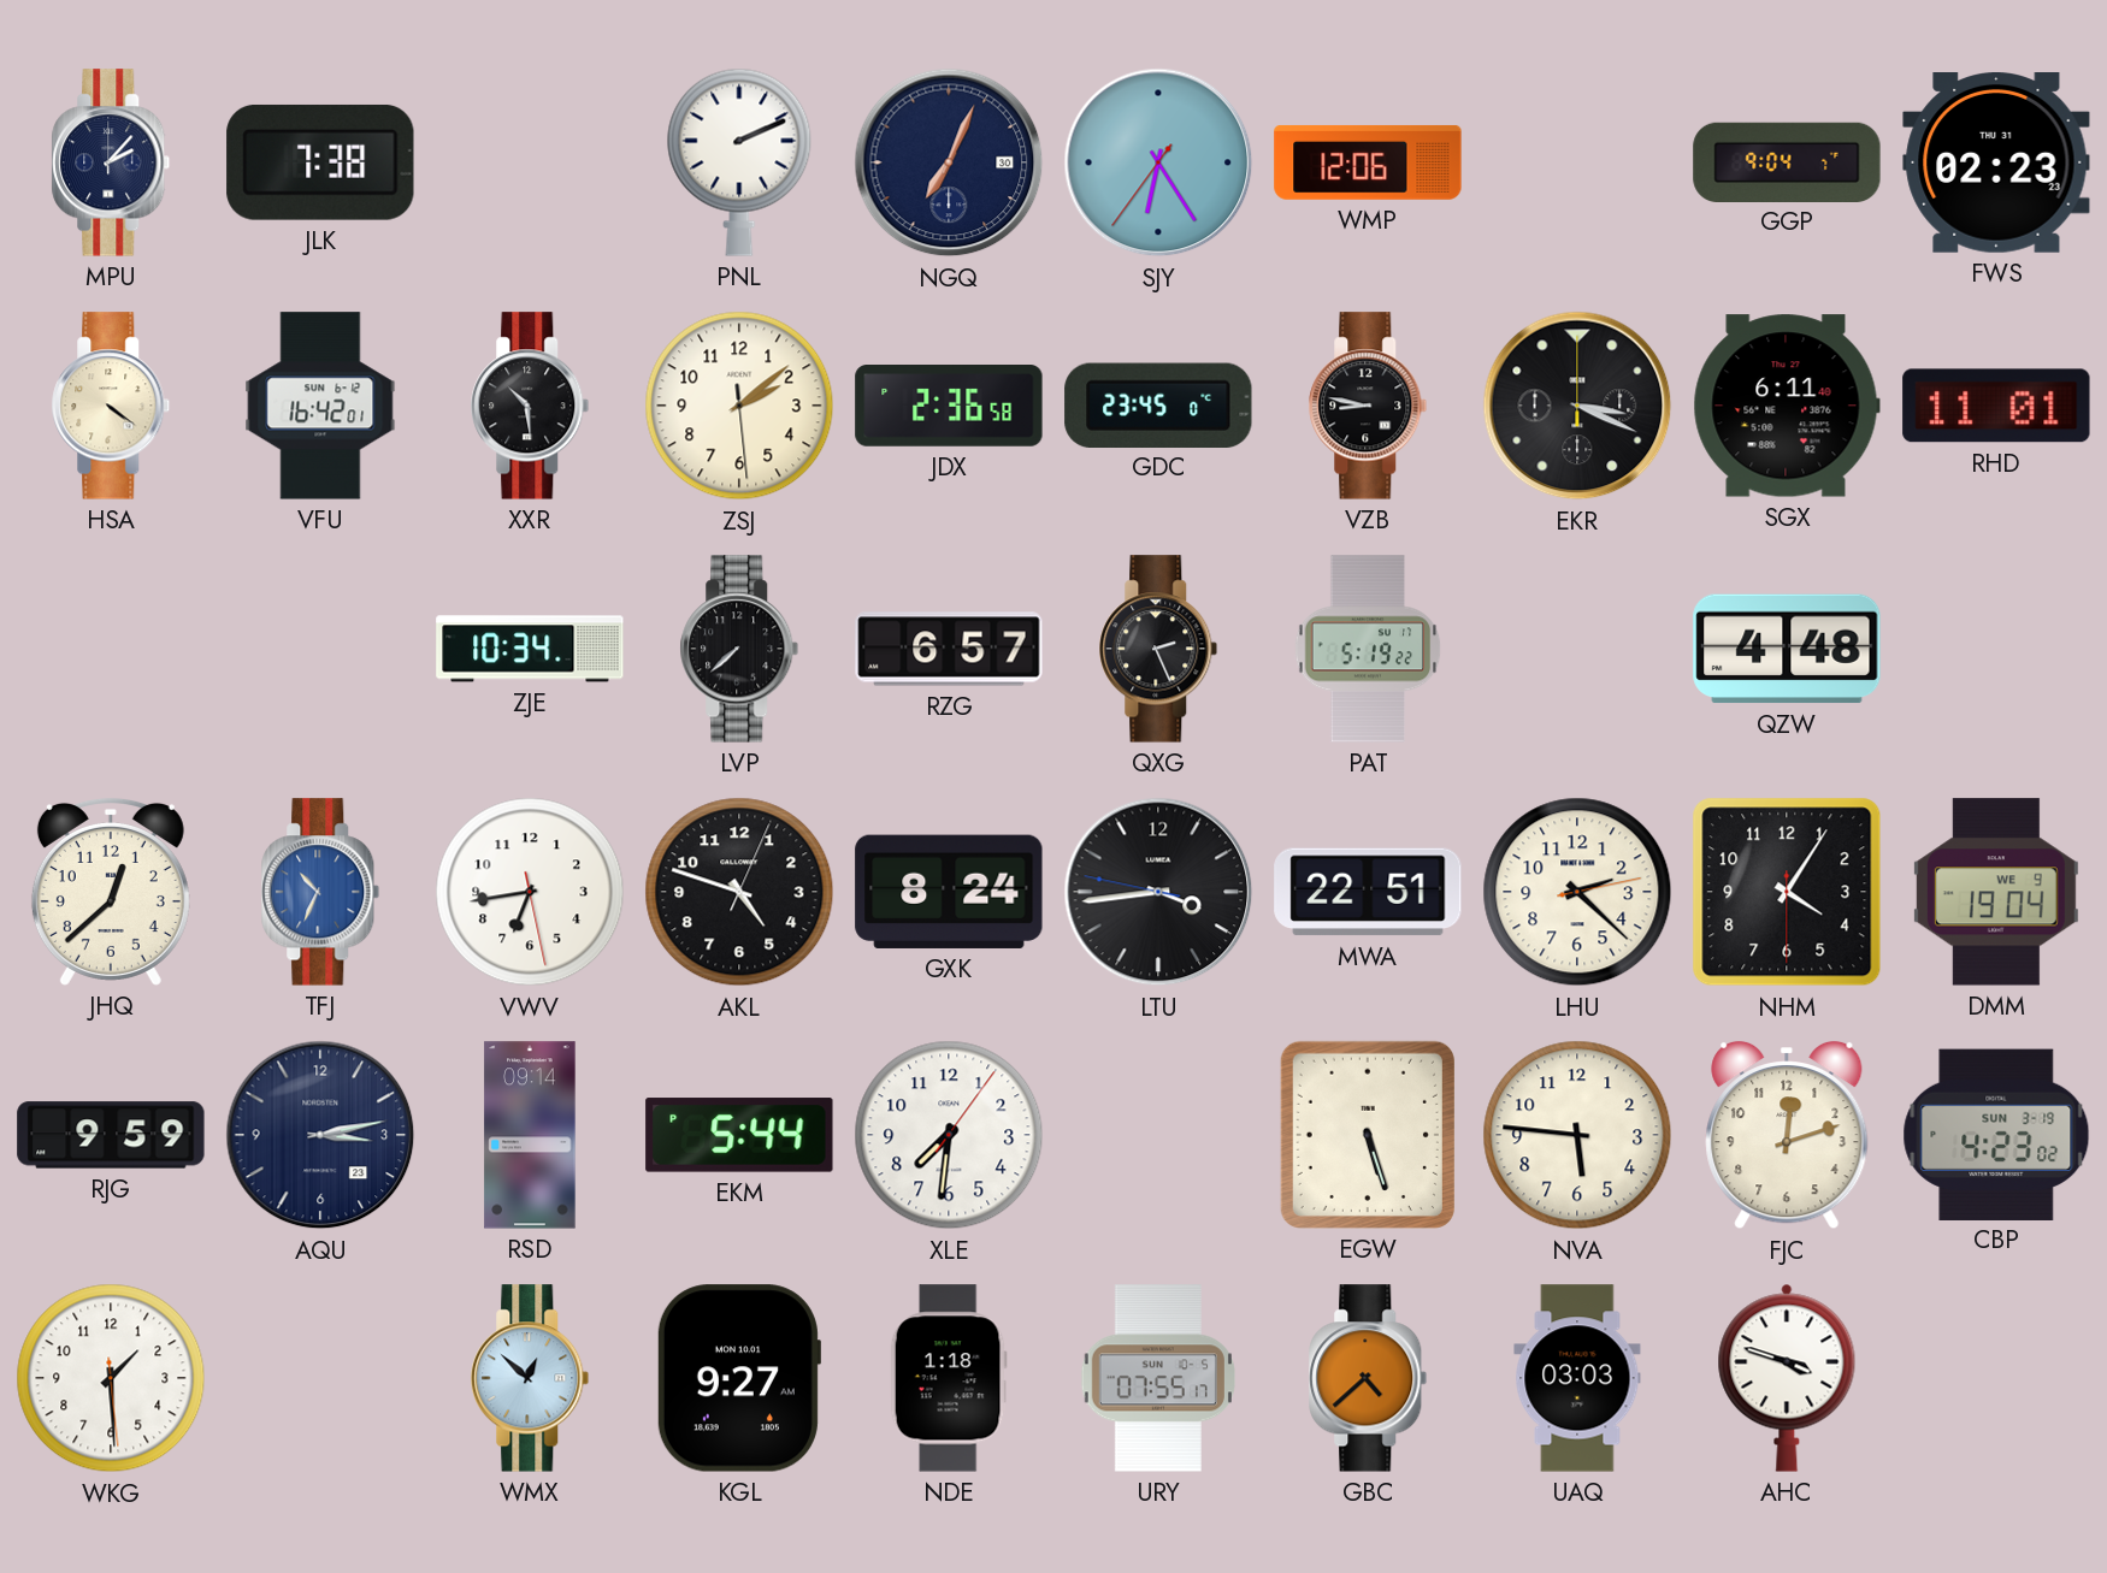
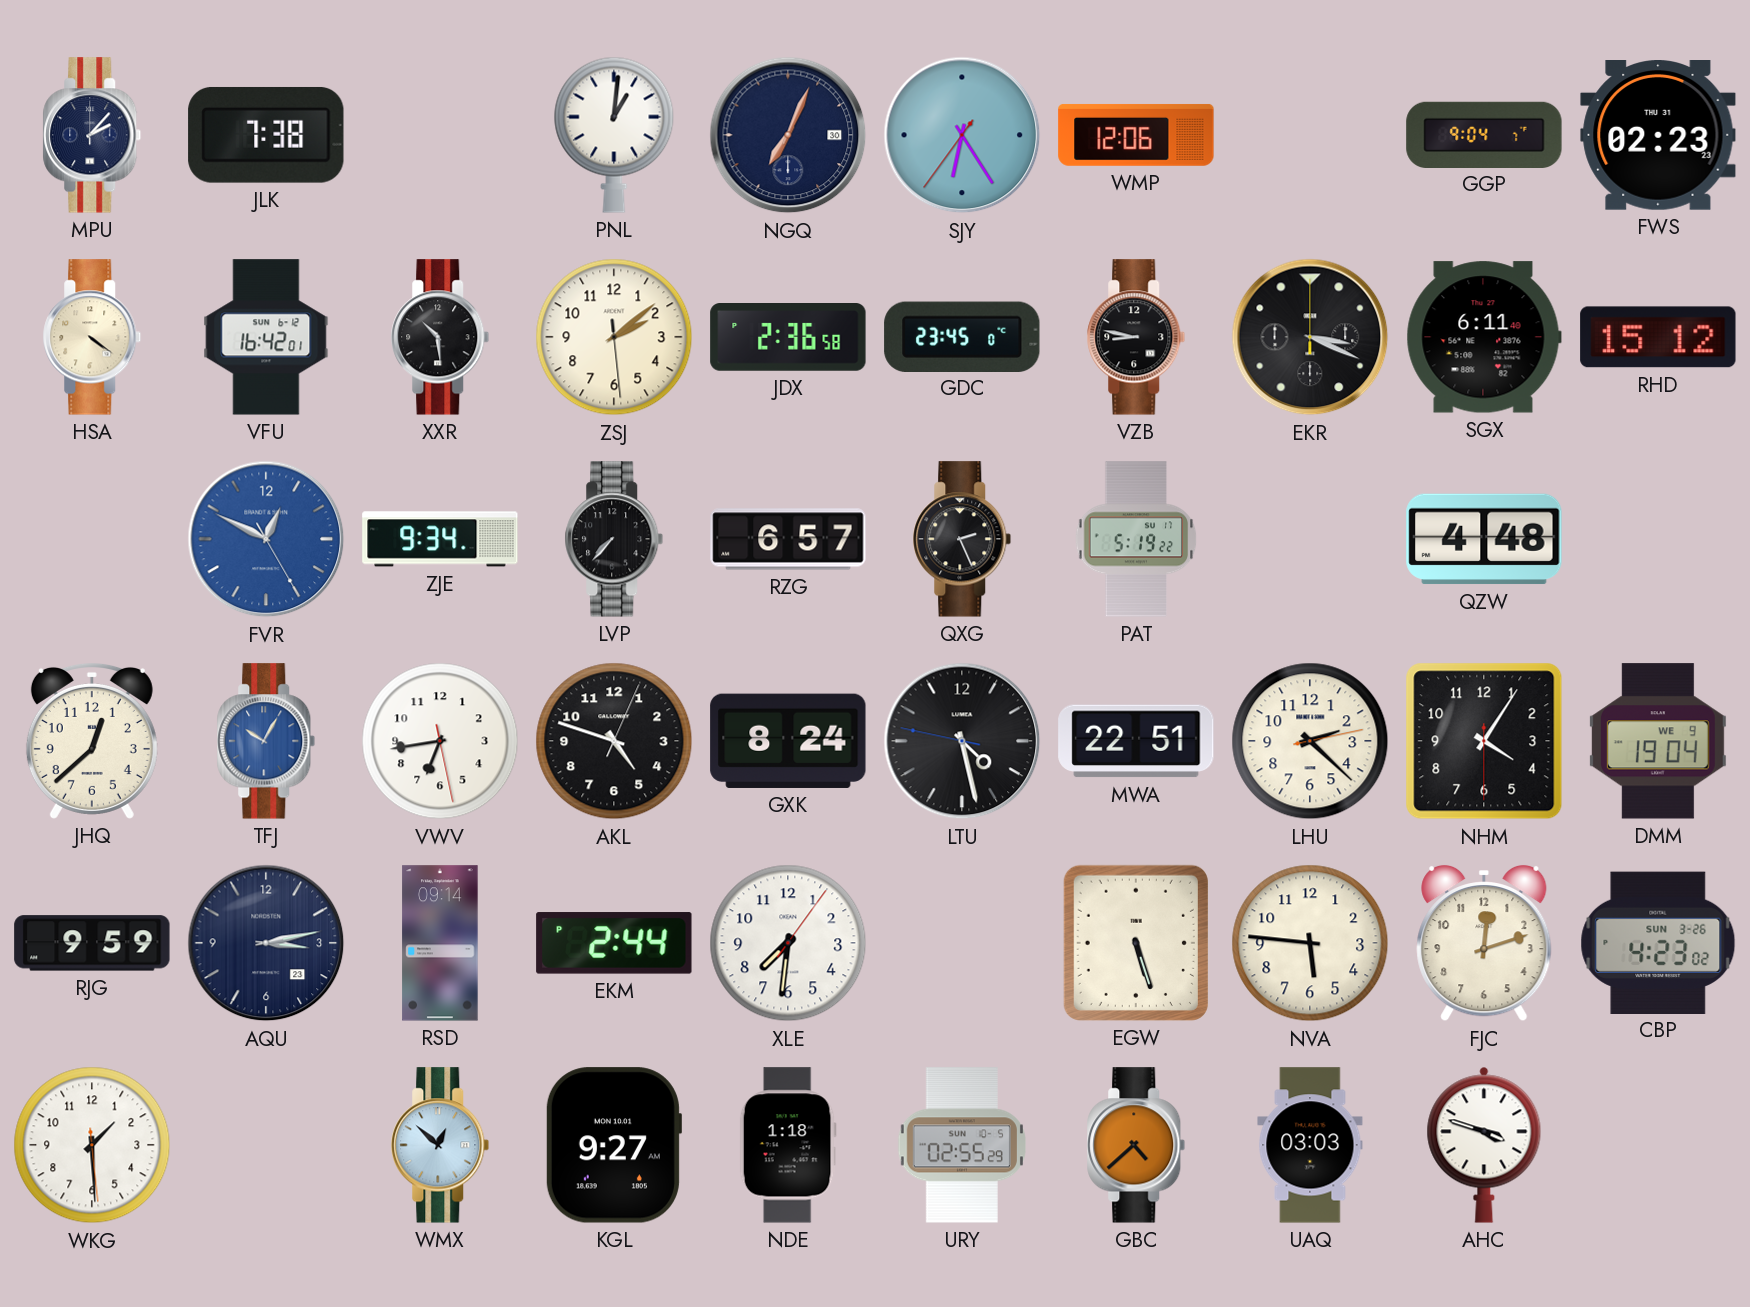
PNL: 2:11 -> 1:01 (614, 135)
RHD: 11:01 -> 15:12 (1658, 337)
FVR: none -> 12:49 (266, 539)
ZJE: 10:34 -> 9:34 (440, 539)
LVP: 7:38 -> 7:37 (614, 539)
TFJ: 10:34 -> 10:05 (266, 741)
LTU: 3:43 -> 4:27 (962, 741)
EKM: 5:44 -> 2:44 (614, 943)
CBP date: SUN 3-19 -> SUN 3-26 (1658, 942)
URY: 07:55 -> 02:55 (962, 1145)
